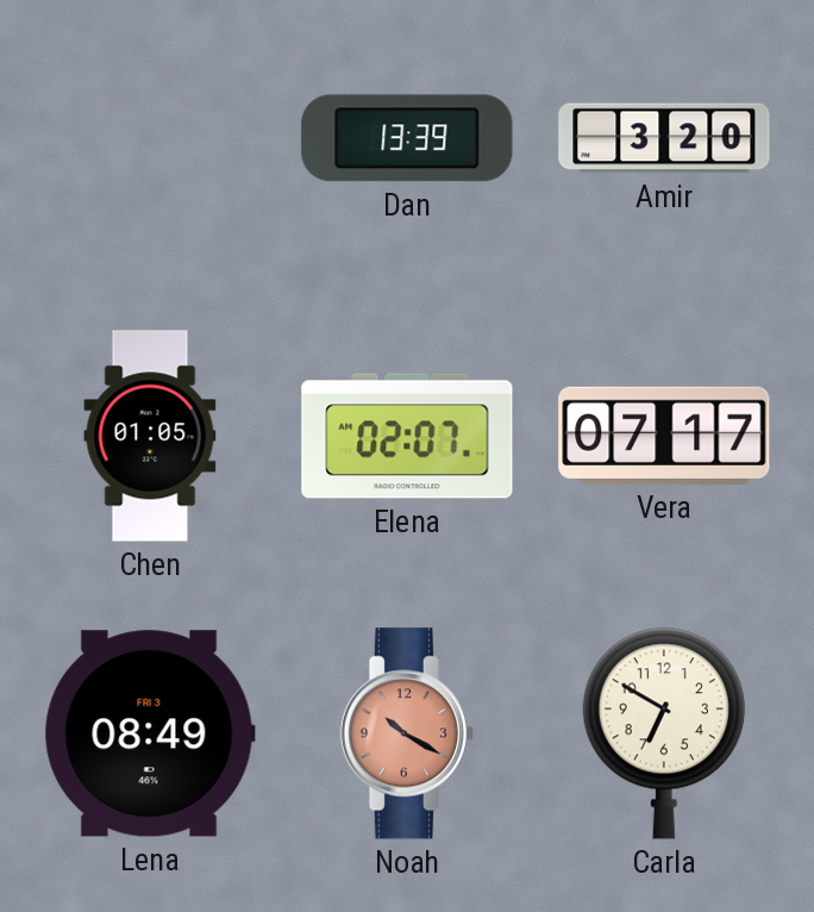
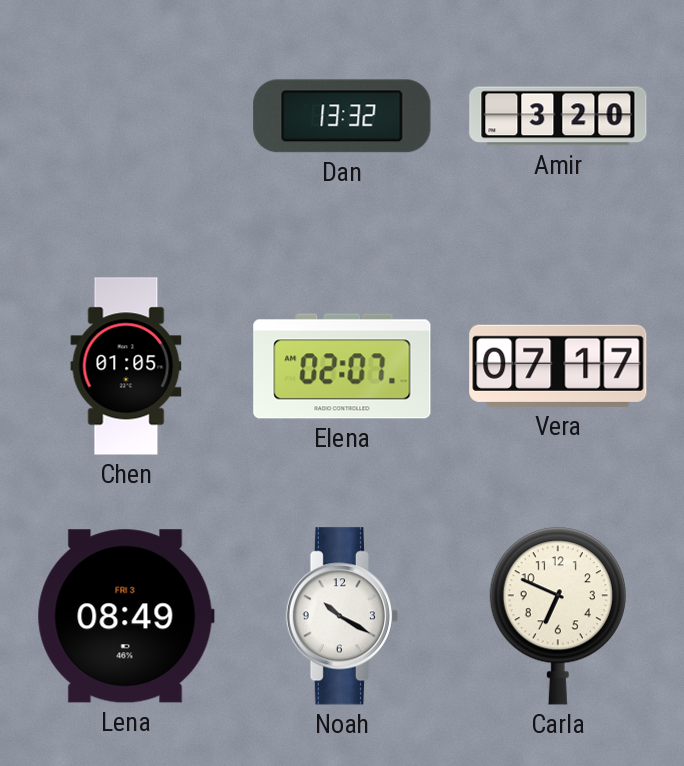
Dan: 13:39 -> 13:32 (342, 116)
Noah dial: salmon -> white (341, 616)
Carla: 6:50 -> 6:49 (558, 616)
